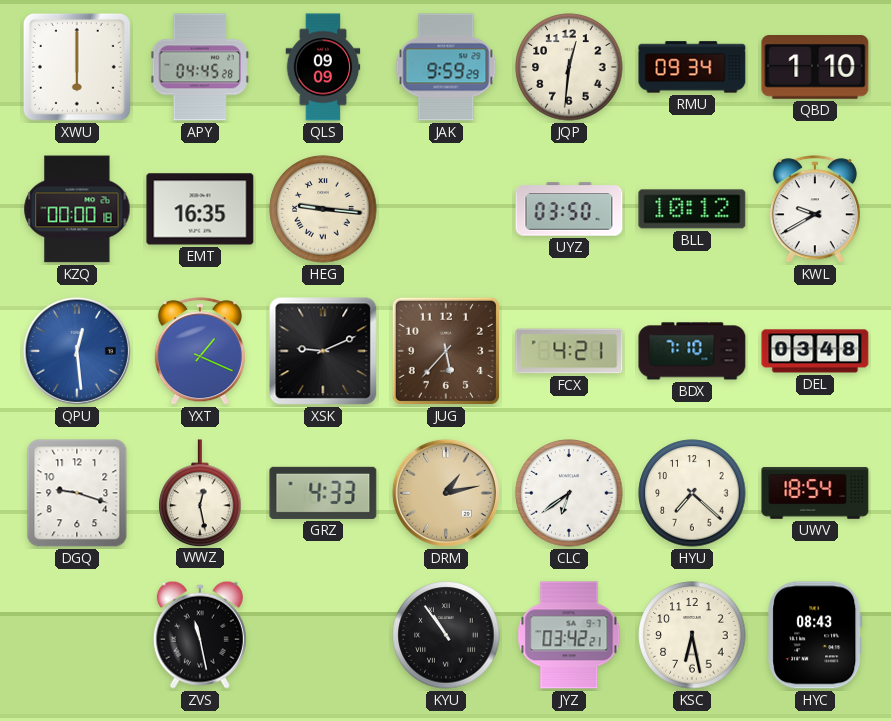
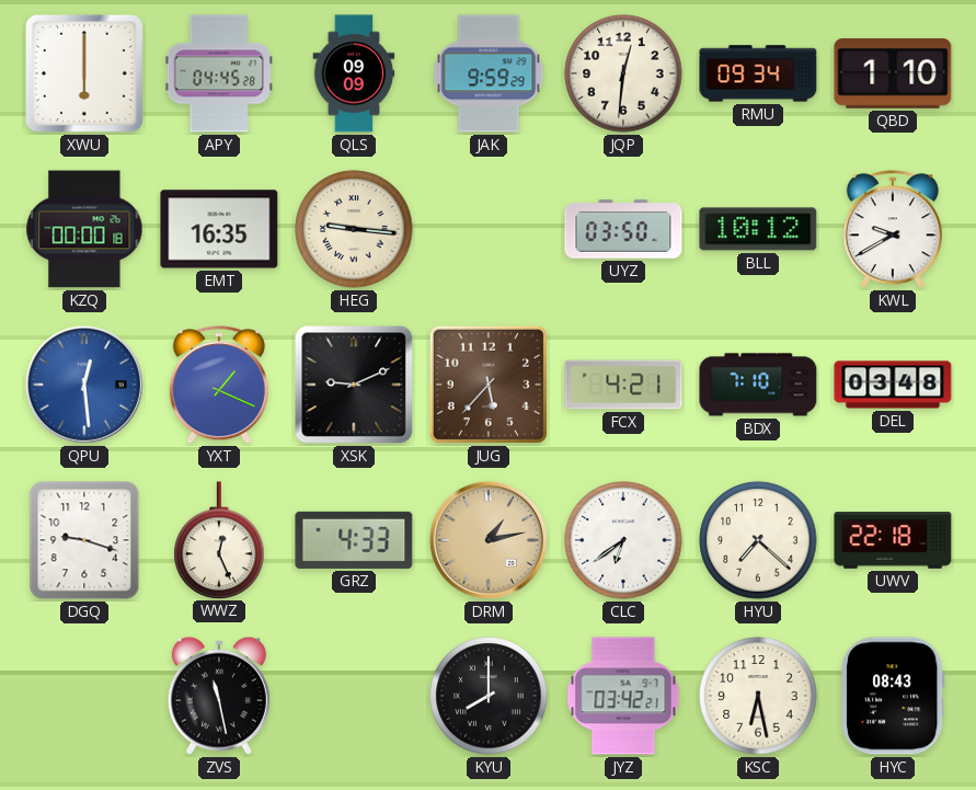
WWZ: 12:28 -> 12:26 (219, 540)
UWV: 18:54 -> 22:18 (893, 540)
KYU: 10:54 -> 8:00 (489, 696)
